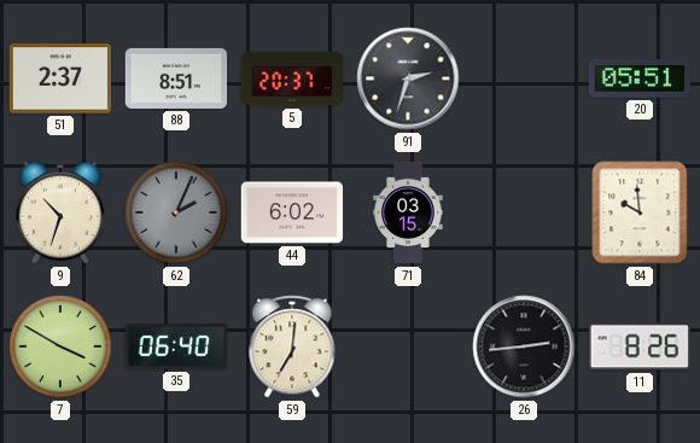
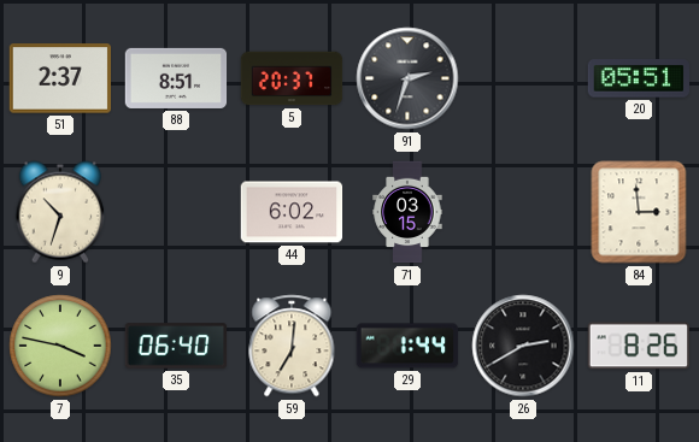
62: 2:04 -> none (176, 212)
84: 9:59 -> 2:59 (639, 212)
7: 3:50 -> 3:47 (60, 346)
29: none -> 1:44 (407, 346)
26: 2:44 -> 2:40 (523, 346)
